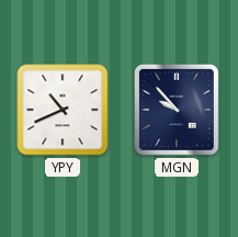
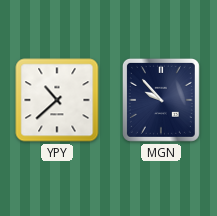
YPY: 10:41 -> 10:38 (57, 100)
